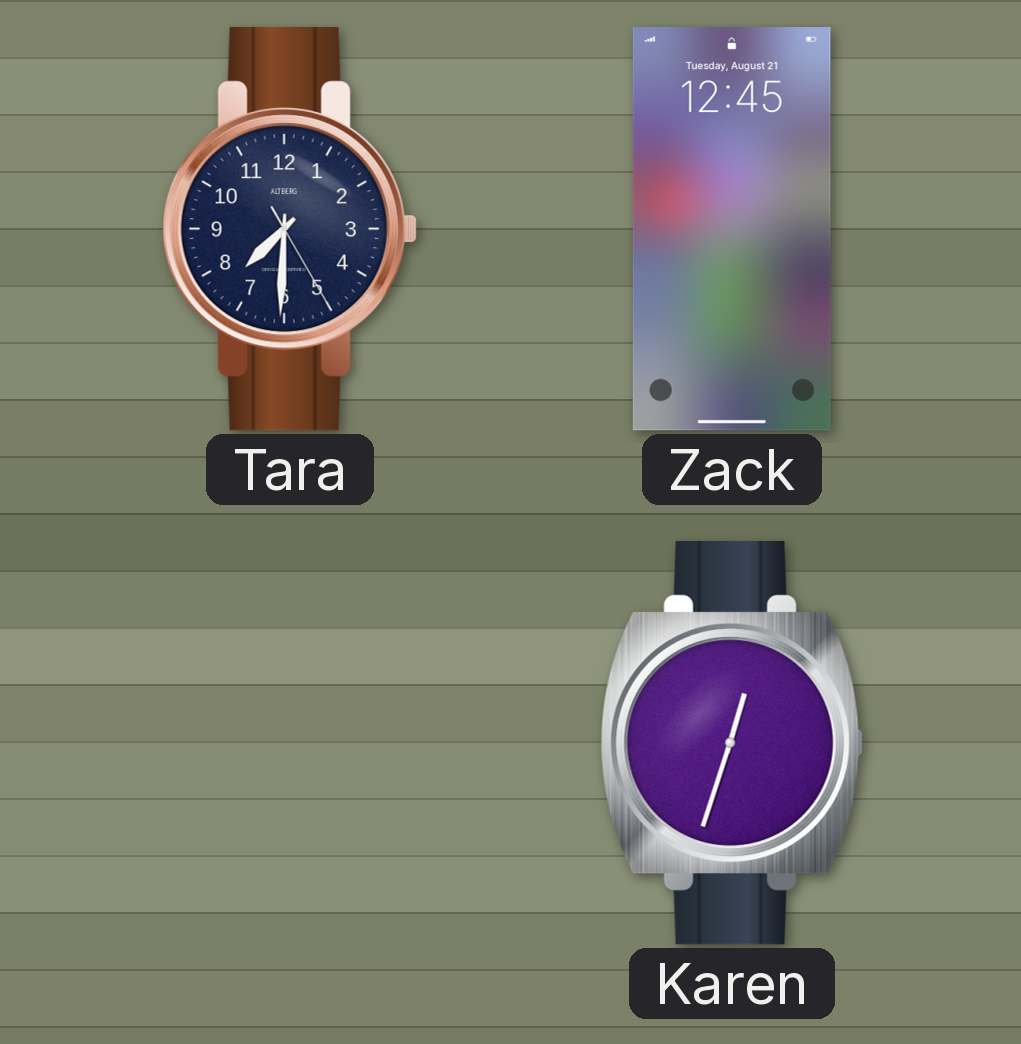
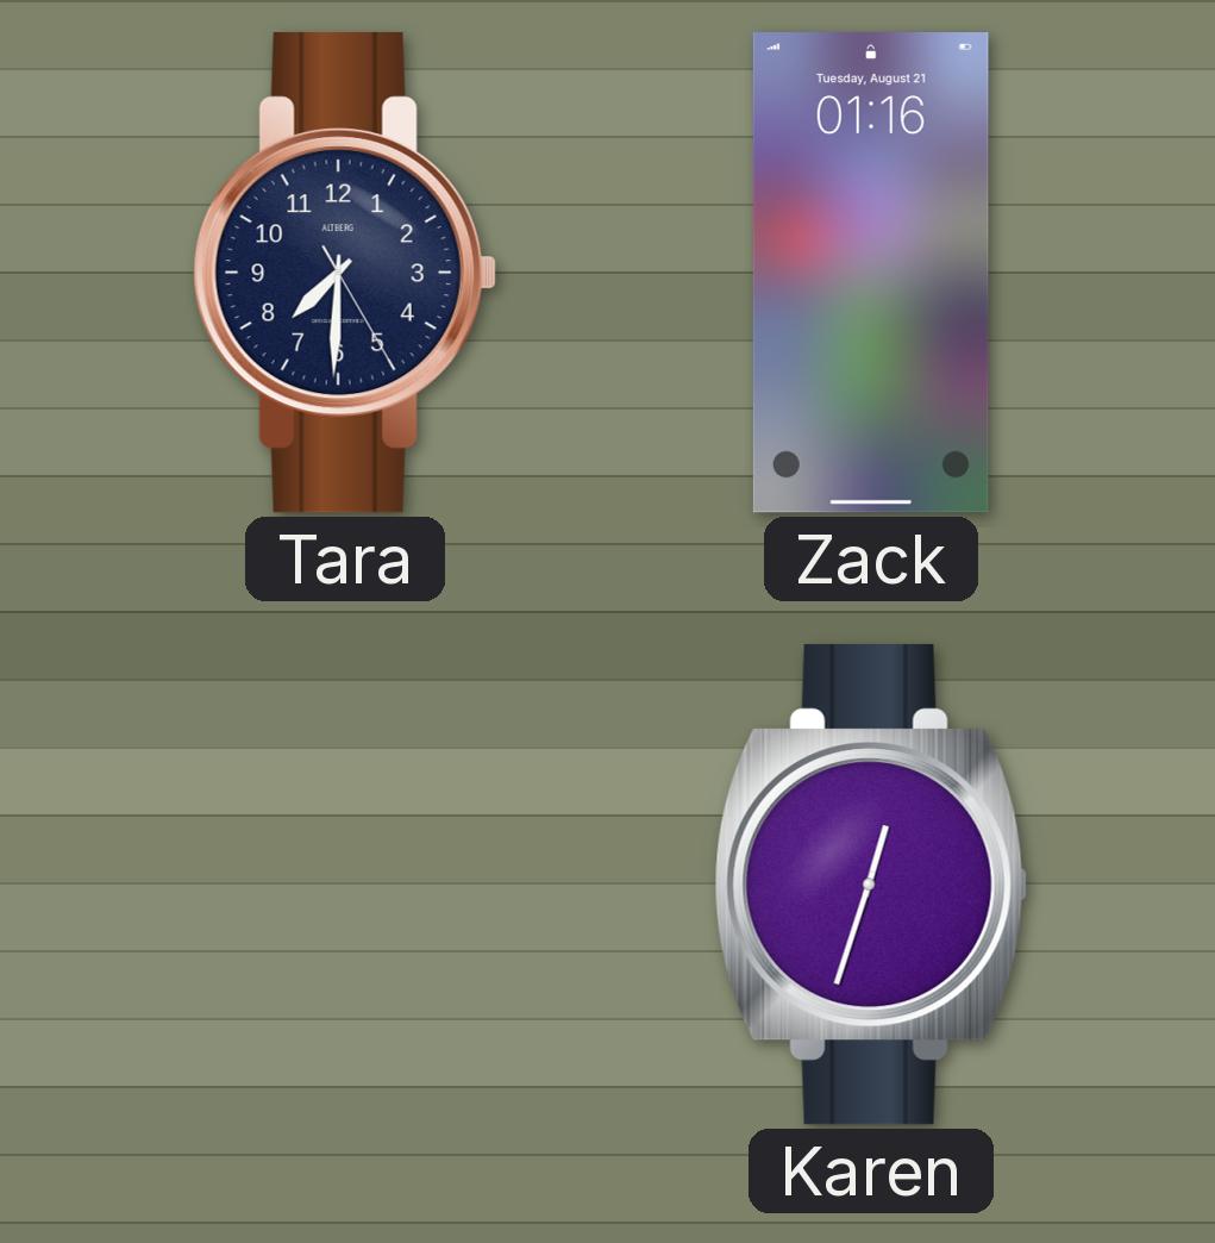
Zack: 12:45 -> 01:16 (871, 273)
